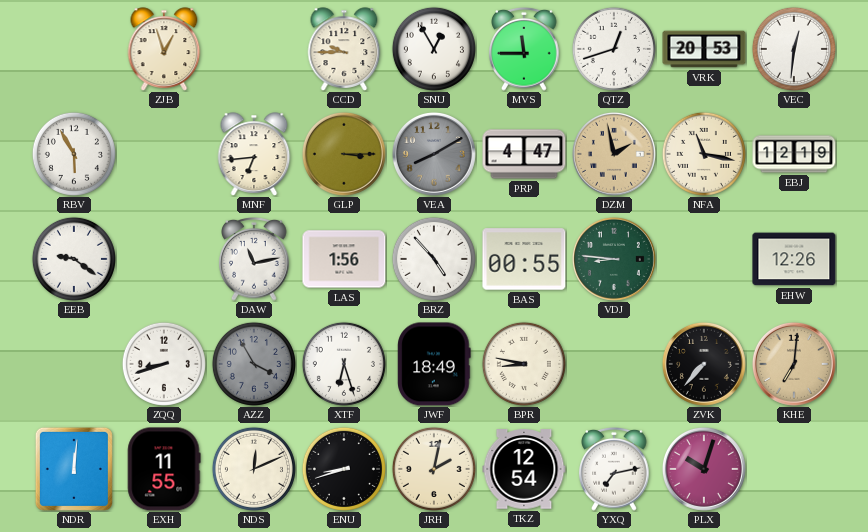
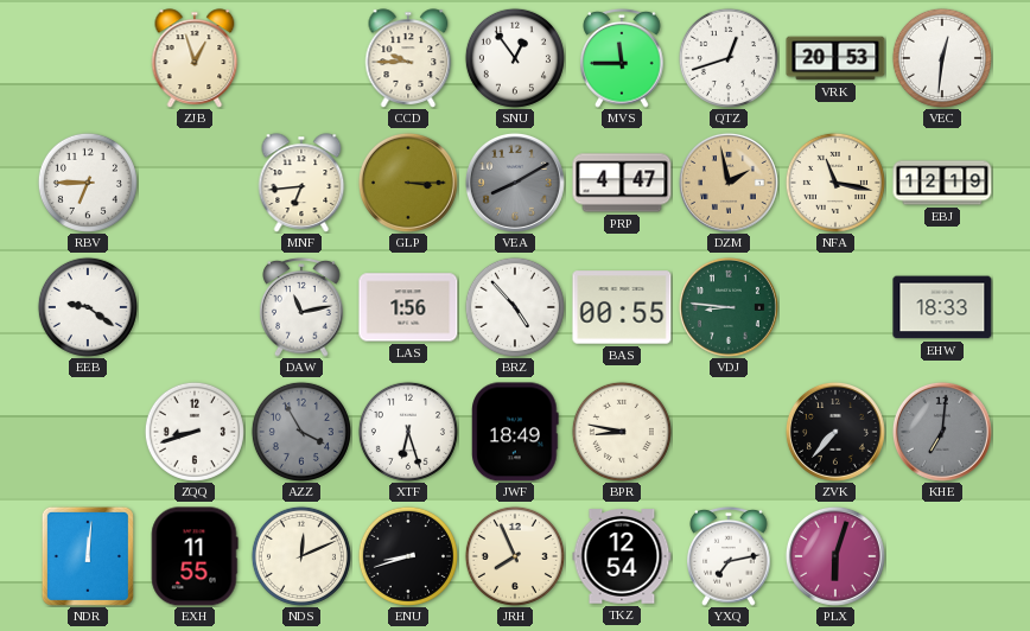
SNU: 12:55 -> 12:54 (515, 58)
RBV: 5:55 -> 6:45 (88, 183)
EHW: 12:26 -> 18:33 (942, 307)
KHE dial: champagne -> grey (942, 432)
JRH: 2:02 -> 7:56 (515, 556)
PLX: 10:03 -> 6:03 (835, 556)
